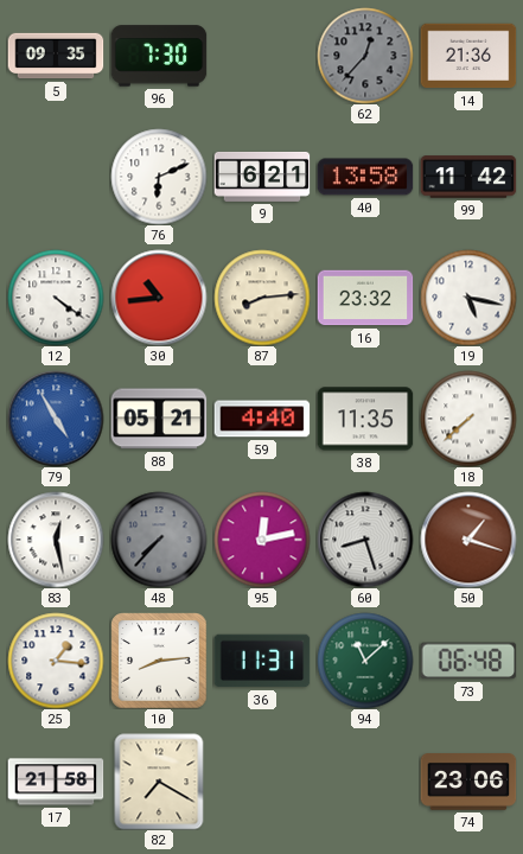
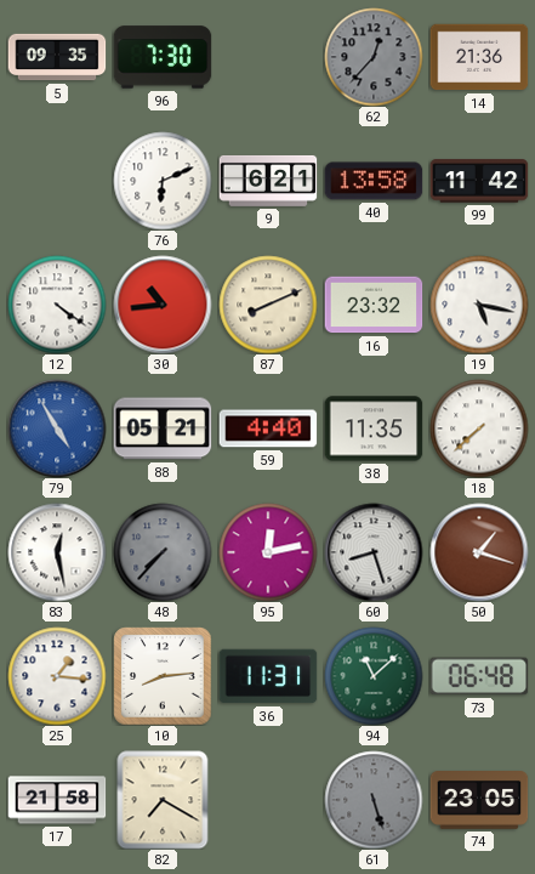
87: 8:14 -> 8:11 (268, 305)
61: none -> 5:27 (374, 800)
74: 23:06 -> 23:05 (479, 801)
